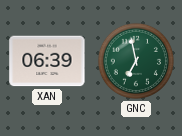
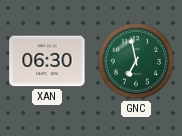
XAN: 06:39 -> 06:30 (47, 61)
